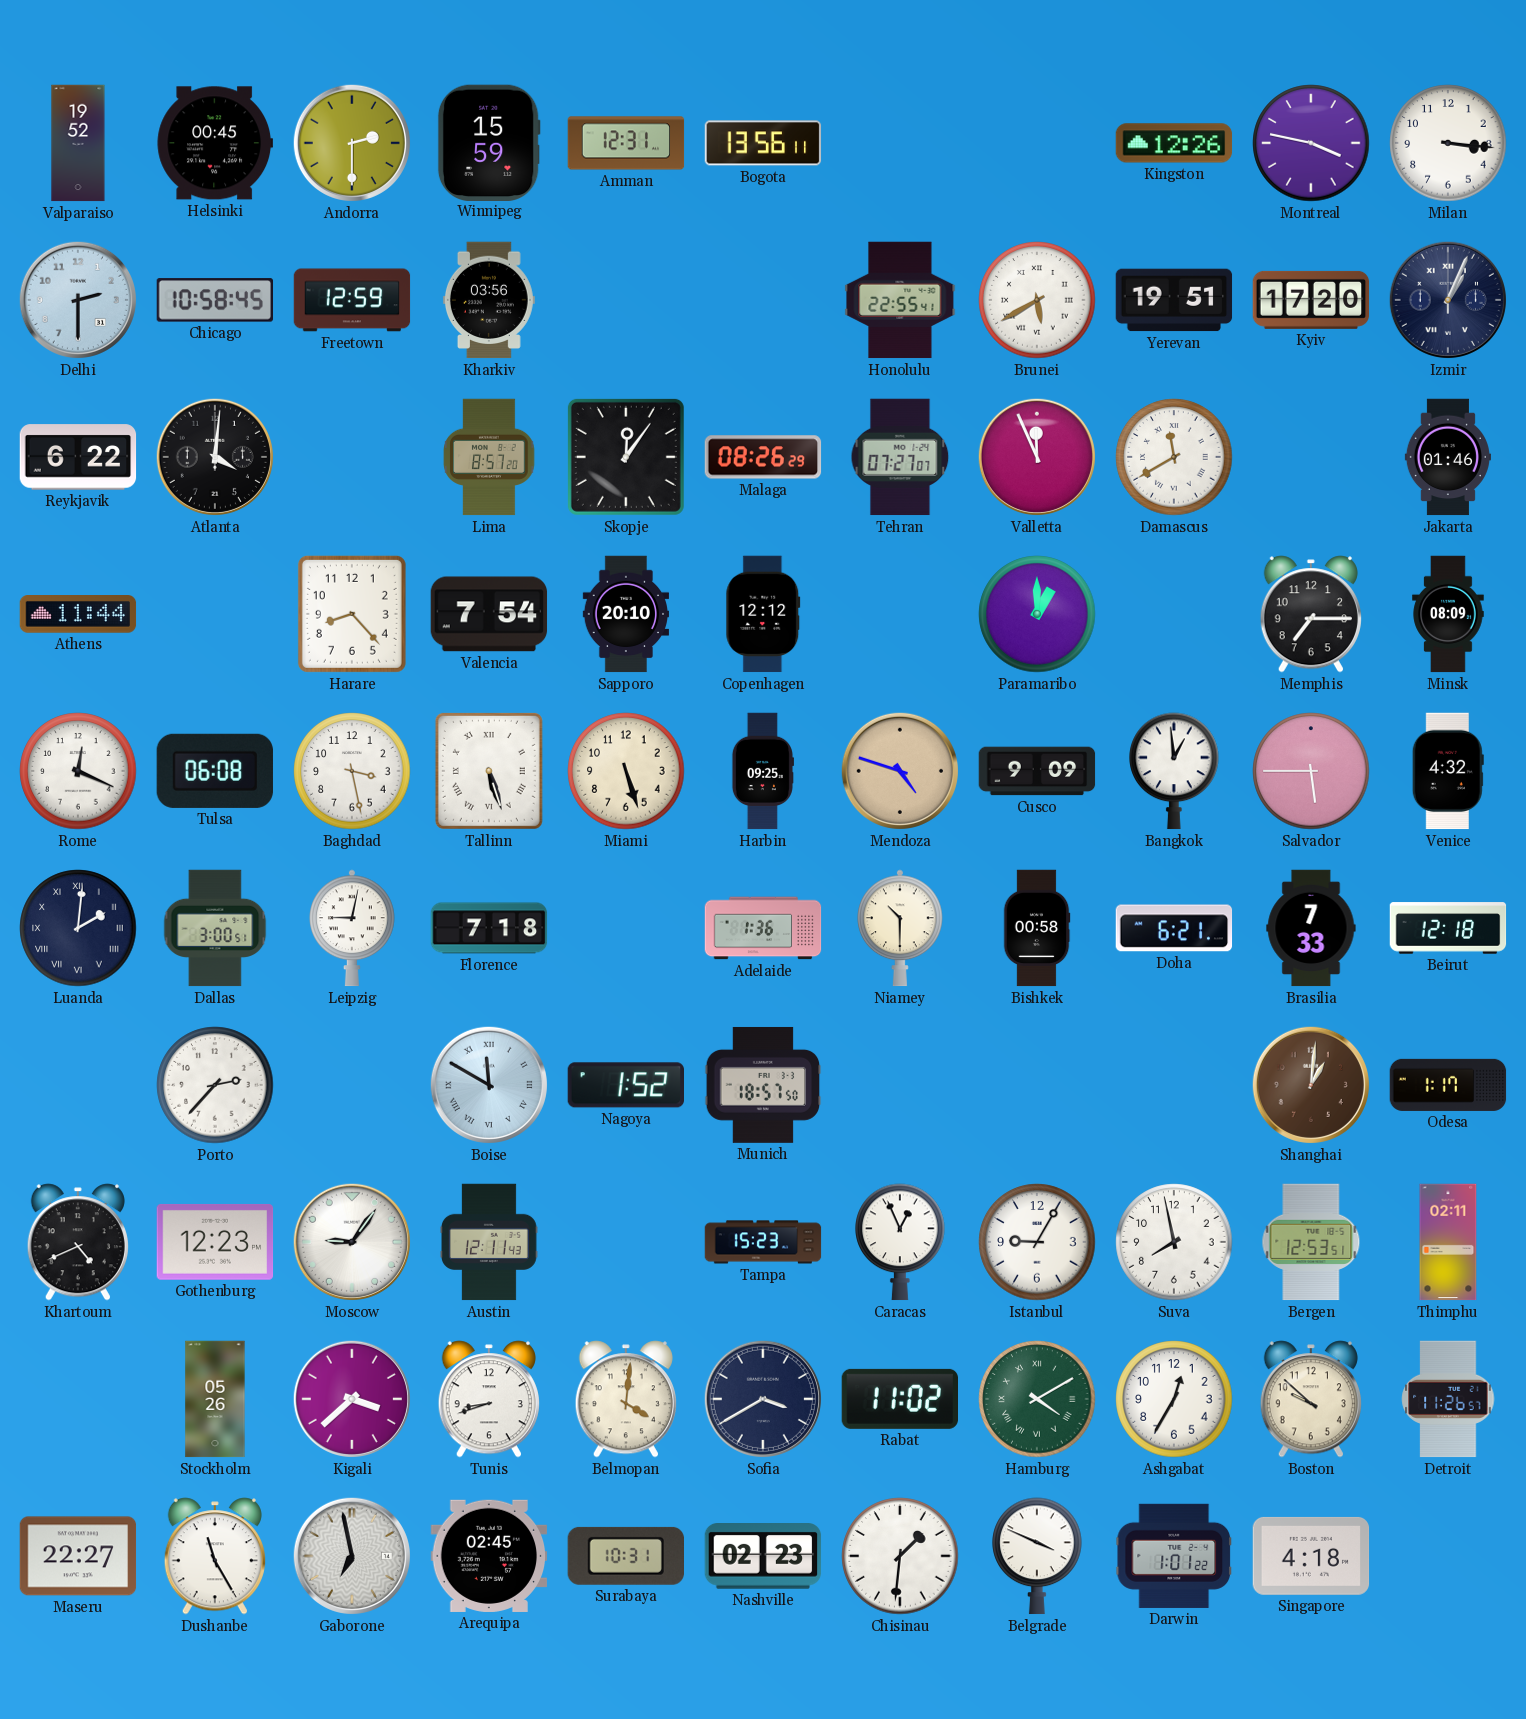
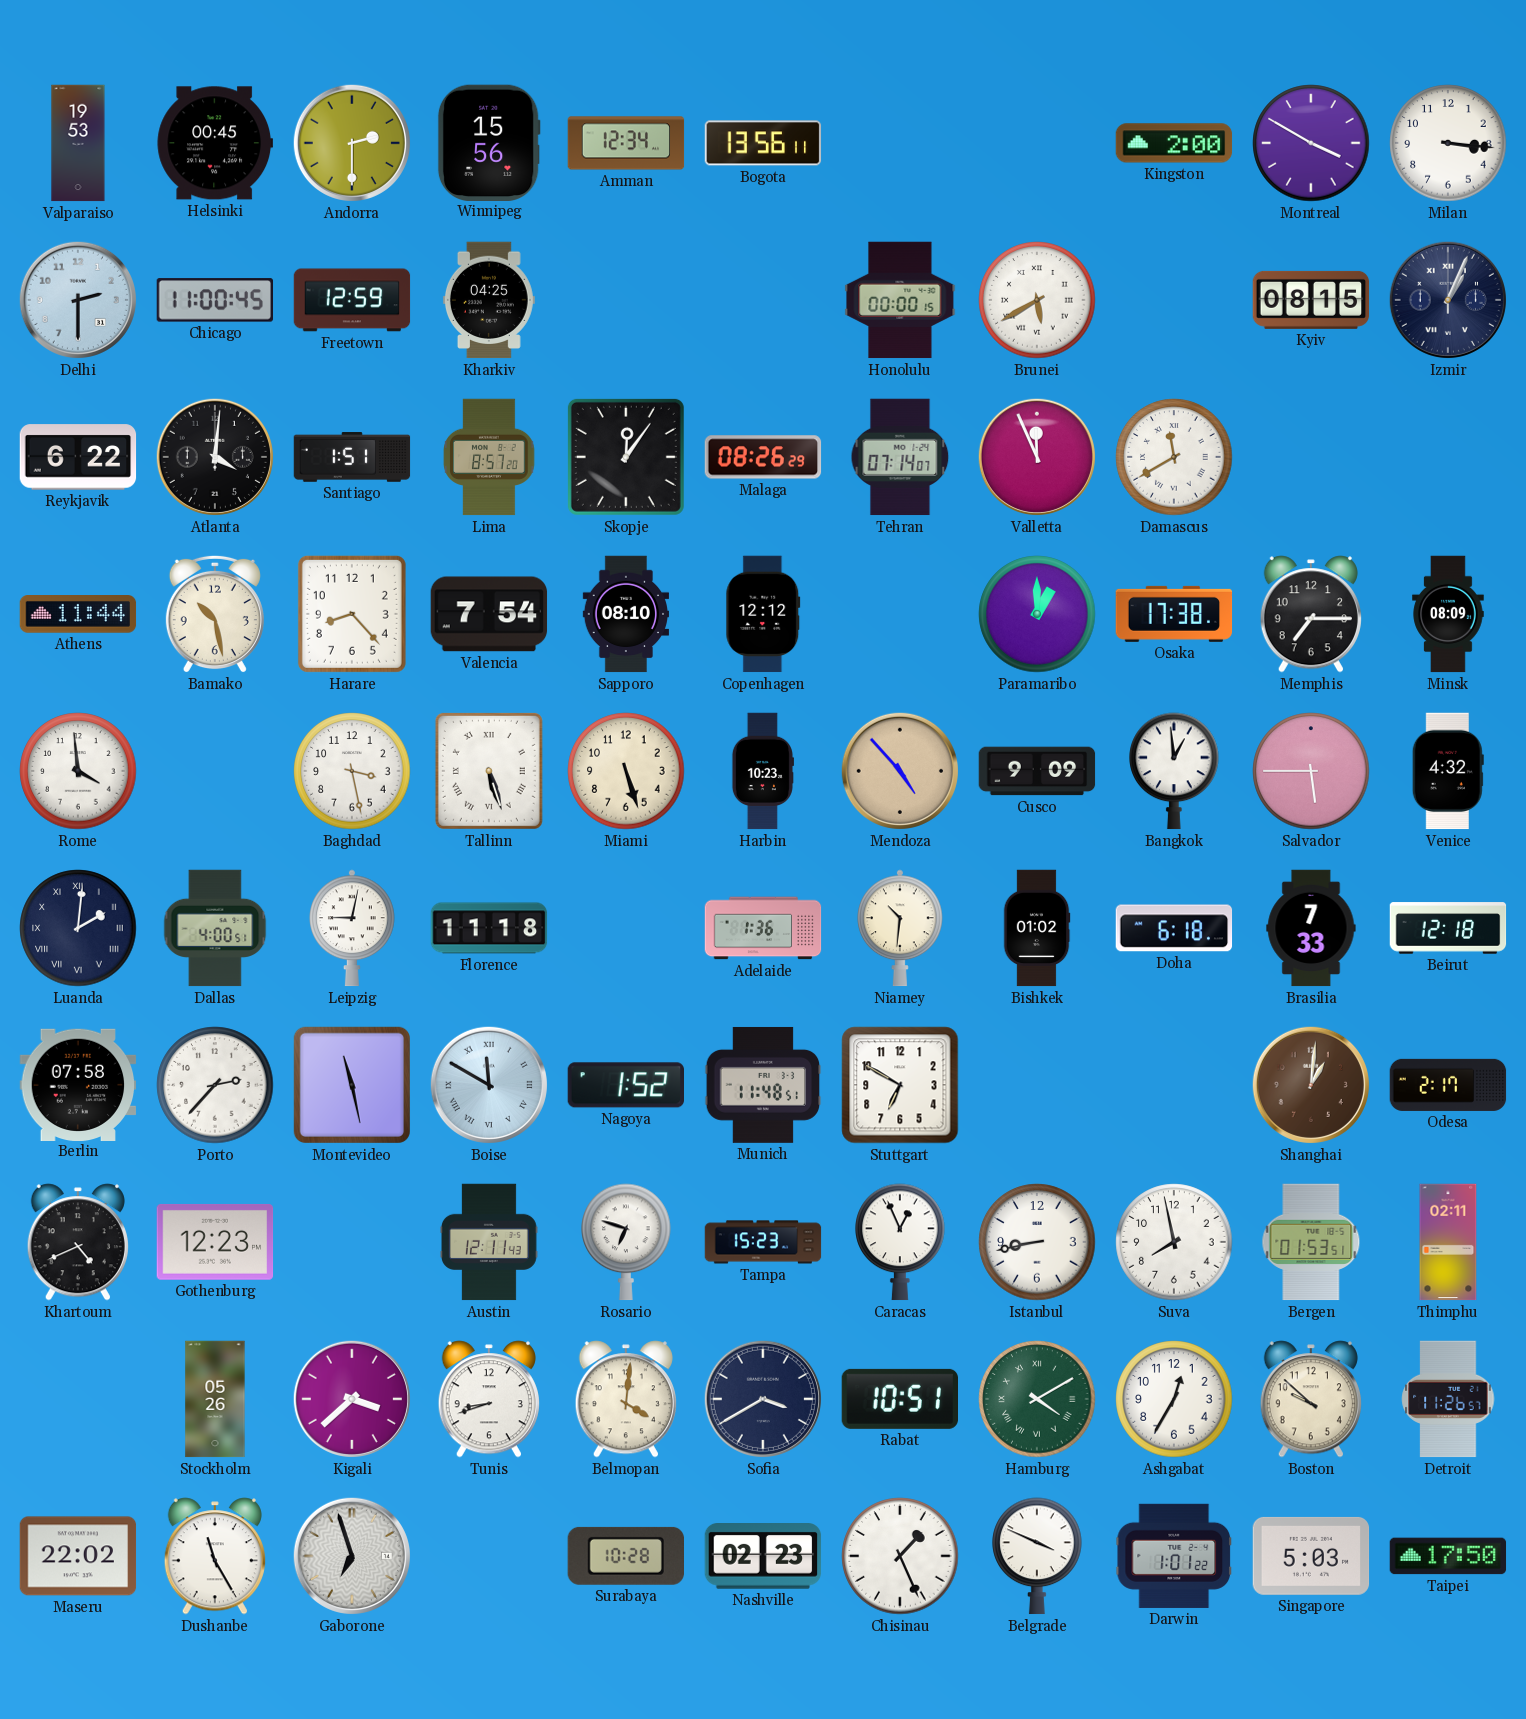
Valparaiso: 19:52 -> 19:53 (78, 143)
Winnipeg: 15:59 -> 15:56 (489, 142)
Amman: 12:31 -> 12:34 (626, 143)
Kingston: 12:26 -> 2:00 (1174, 143)
Montreal: 3:47 -> 3:50 (1311, 143)
Chicago: 10:58 -> 11:00 (214, 300)
Kharkiv: 03:56 -> 04:25 (489, 300)
Honolulu: 22:55 -> 00:00 (900, 300)
Yerevan: 19:51 -> none (1174, 300)
Kyiv: 17:20 -> 08:15 (1311, 300)
Santiago: none -> 1:51 (352, 457)
Tehran: 07:27 -> 07:14 (900, 457)
Jakarta: 01:46 -> none (1448, 457)
Bamako: none -> 10:28 (215, 614)
Sapporo: 20:10 -> 08:10 (626, 614)
Osaka: none -> 17:38 (1174, 614)
Rome: 12:19 -> 3:59 (78, 771)
Tulsa: 06:08 -> none (214, 771)
Harbin: 09:25 -> 10:23 (762, 771)
Mendoza: 4:48 -> 4:53 (900, 771)
Dallas: 3:00 -> 4:00 (215, 928)
Florence: 7:18 -> 11:18 (489, 928)
Niamey: 10:30 -> 10:31 (901, 928)
Bishkek: 00:58 -> 01:02 (1037, 928)
Doha: 6:21 -> 6:18 (1174, 928)
Berlin: none -> 07:58 (78, 1084)
Montevideo: none -> 11:28 (352, 1085)
Munich: 18:57 -> 11:48 (763, 1085)
Stuttgart: none -> 6:50 (900, 1085)
Odesa: 1:17 -> 2:17 (1448, 1085)
Moscow: 9:06 -> none (352, 1242)
Rosario: none -> 6:48 (626, 1242)
Istanbul: 9:05 -> 8:43 (1037, 1242)
Bergen: 12:53 -> 01:53 (1311, 1242)
Rabat: 11:02 -> 10:51 (899, 1399)
Maseru: 22:27 -> 22:02 (78, 1556)
Gaborone: 6:58 -> 6:57 (352, 1556)
Arequipa: 02:45 -> none (489, 1556)
Surabaya: 10:31 -> 10:28 (625, 1556)
Chisinau: 1:31 -> 1:26 (900, 1556)
Singapore: 4:18 -> 5:03 (1311, 1556)
Taipei: none -> 17:50 (1448, 1556)
